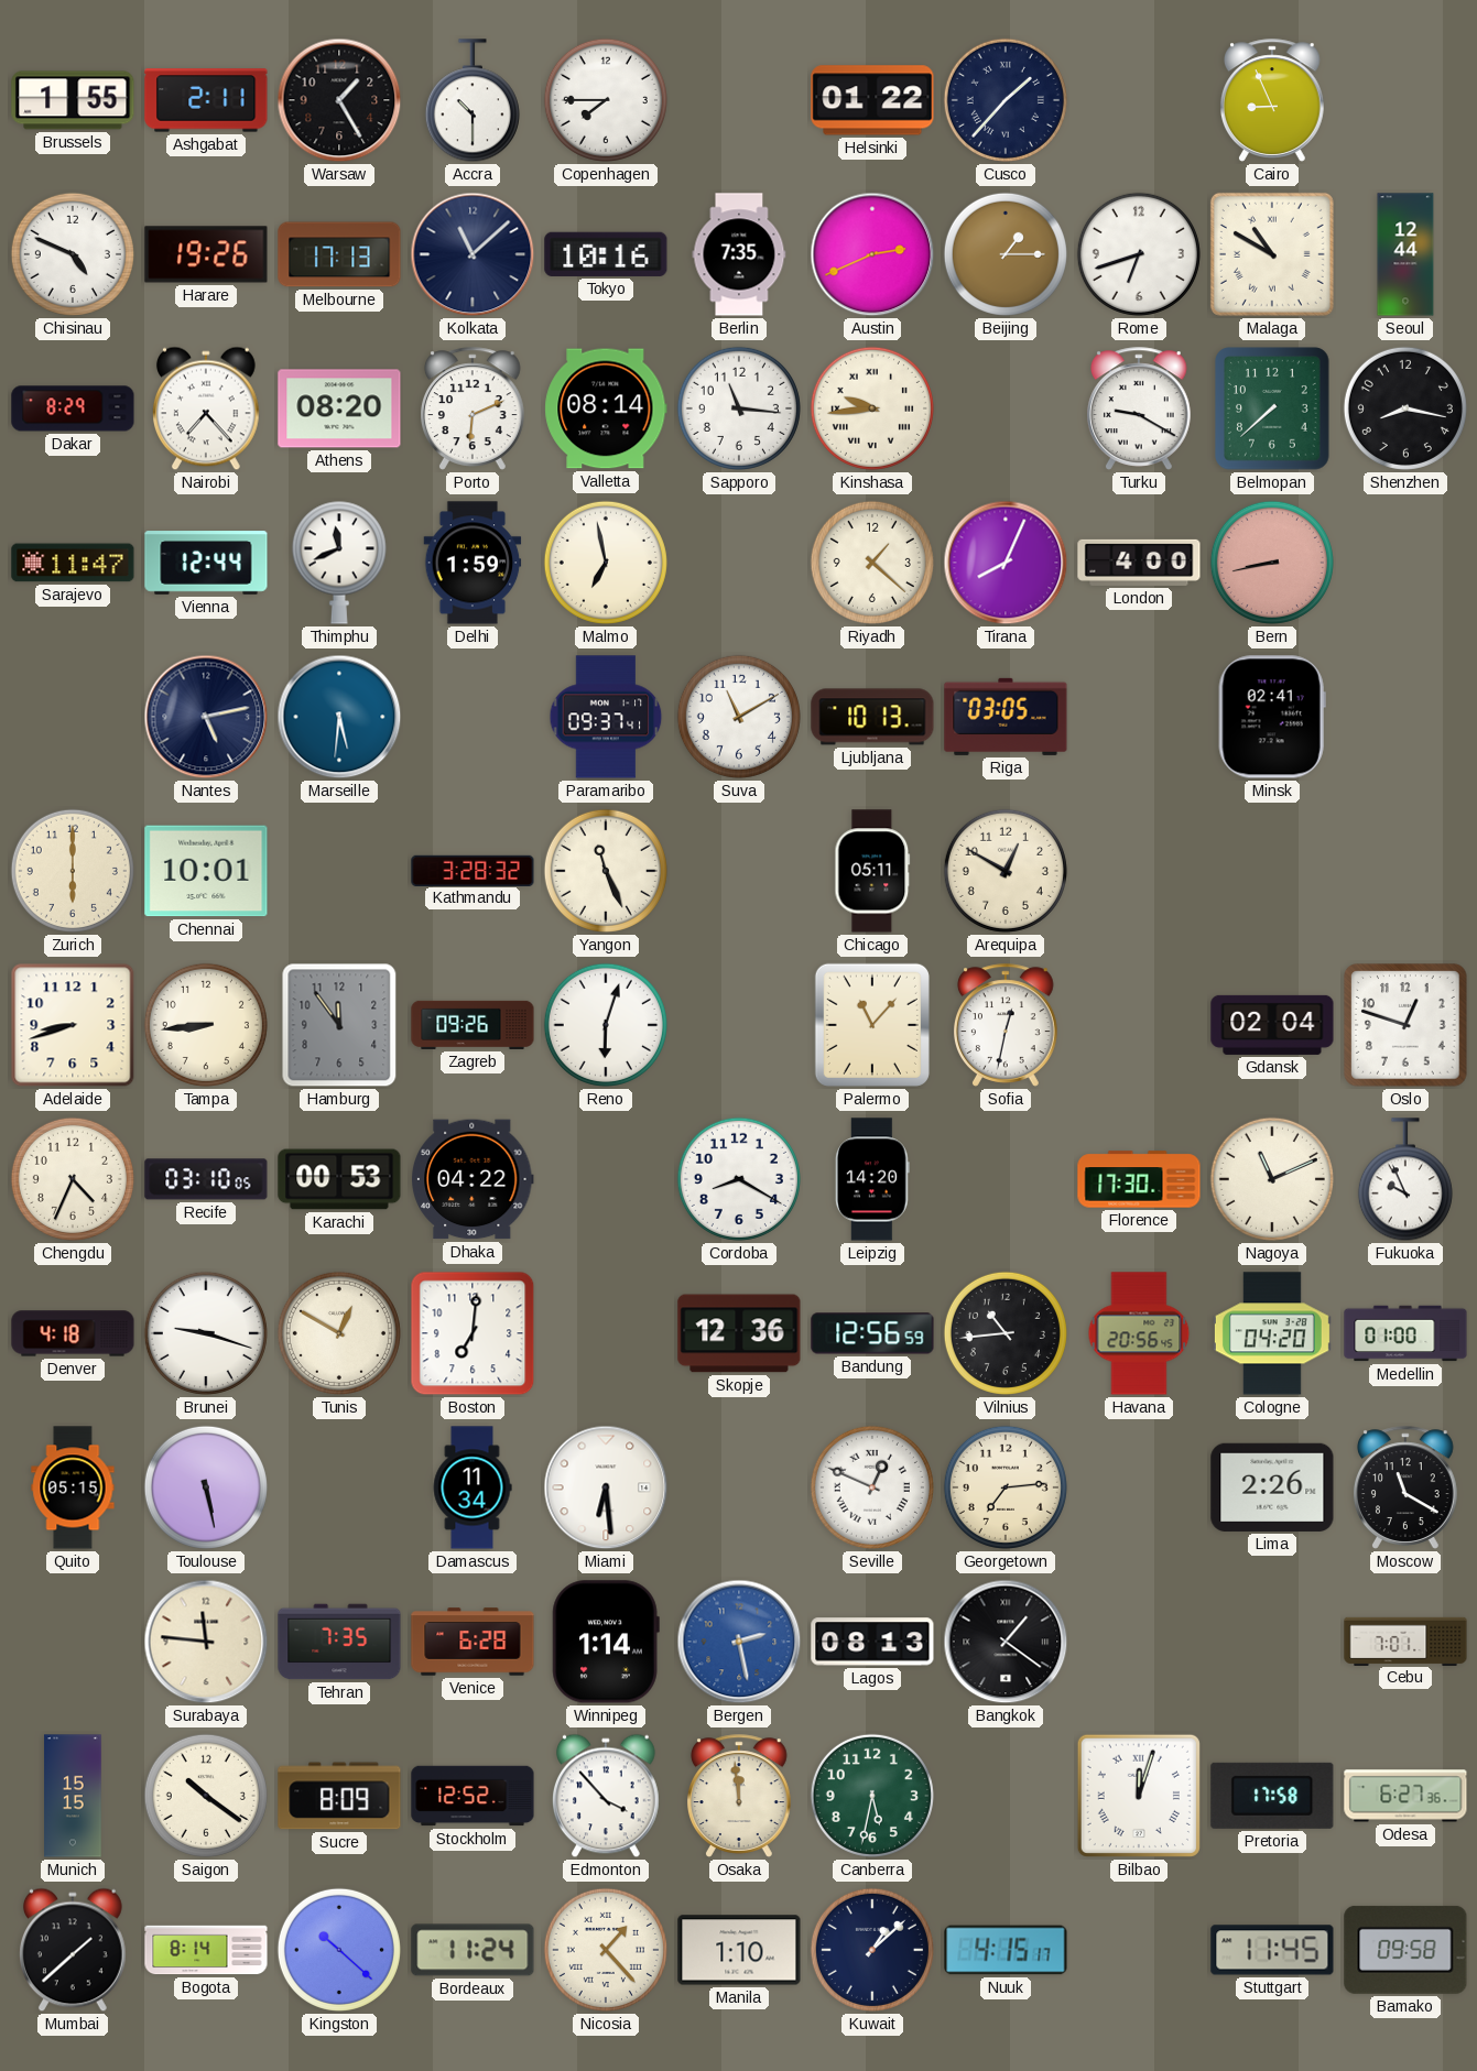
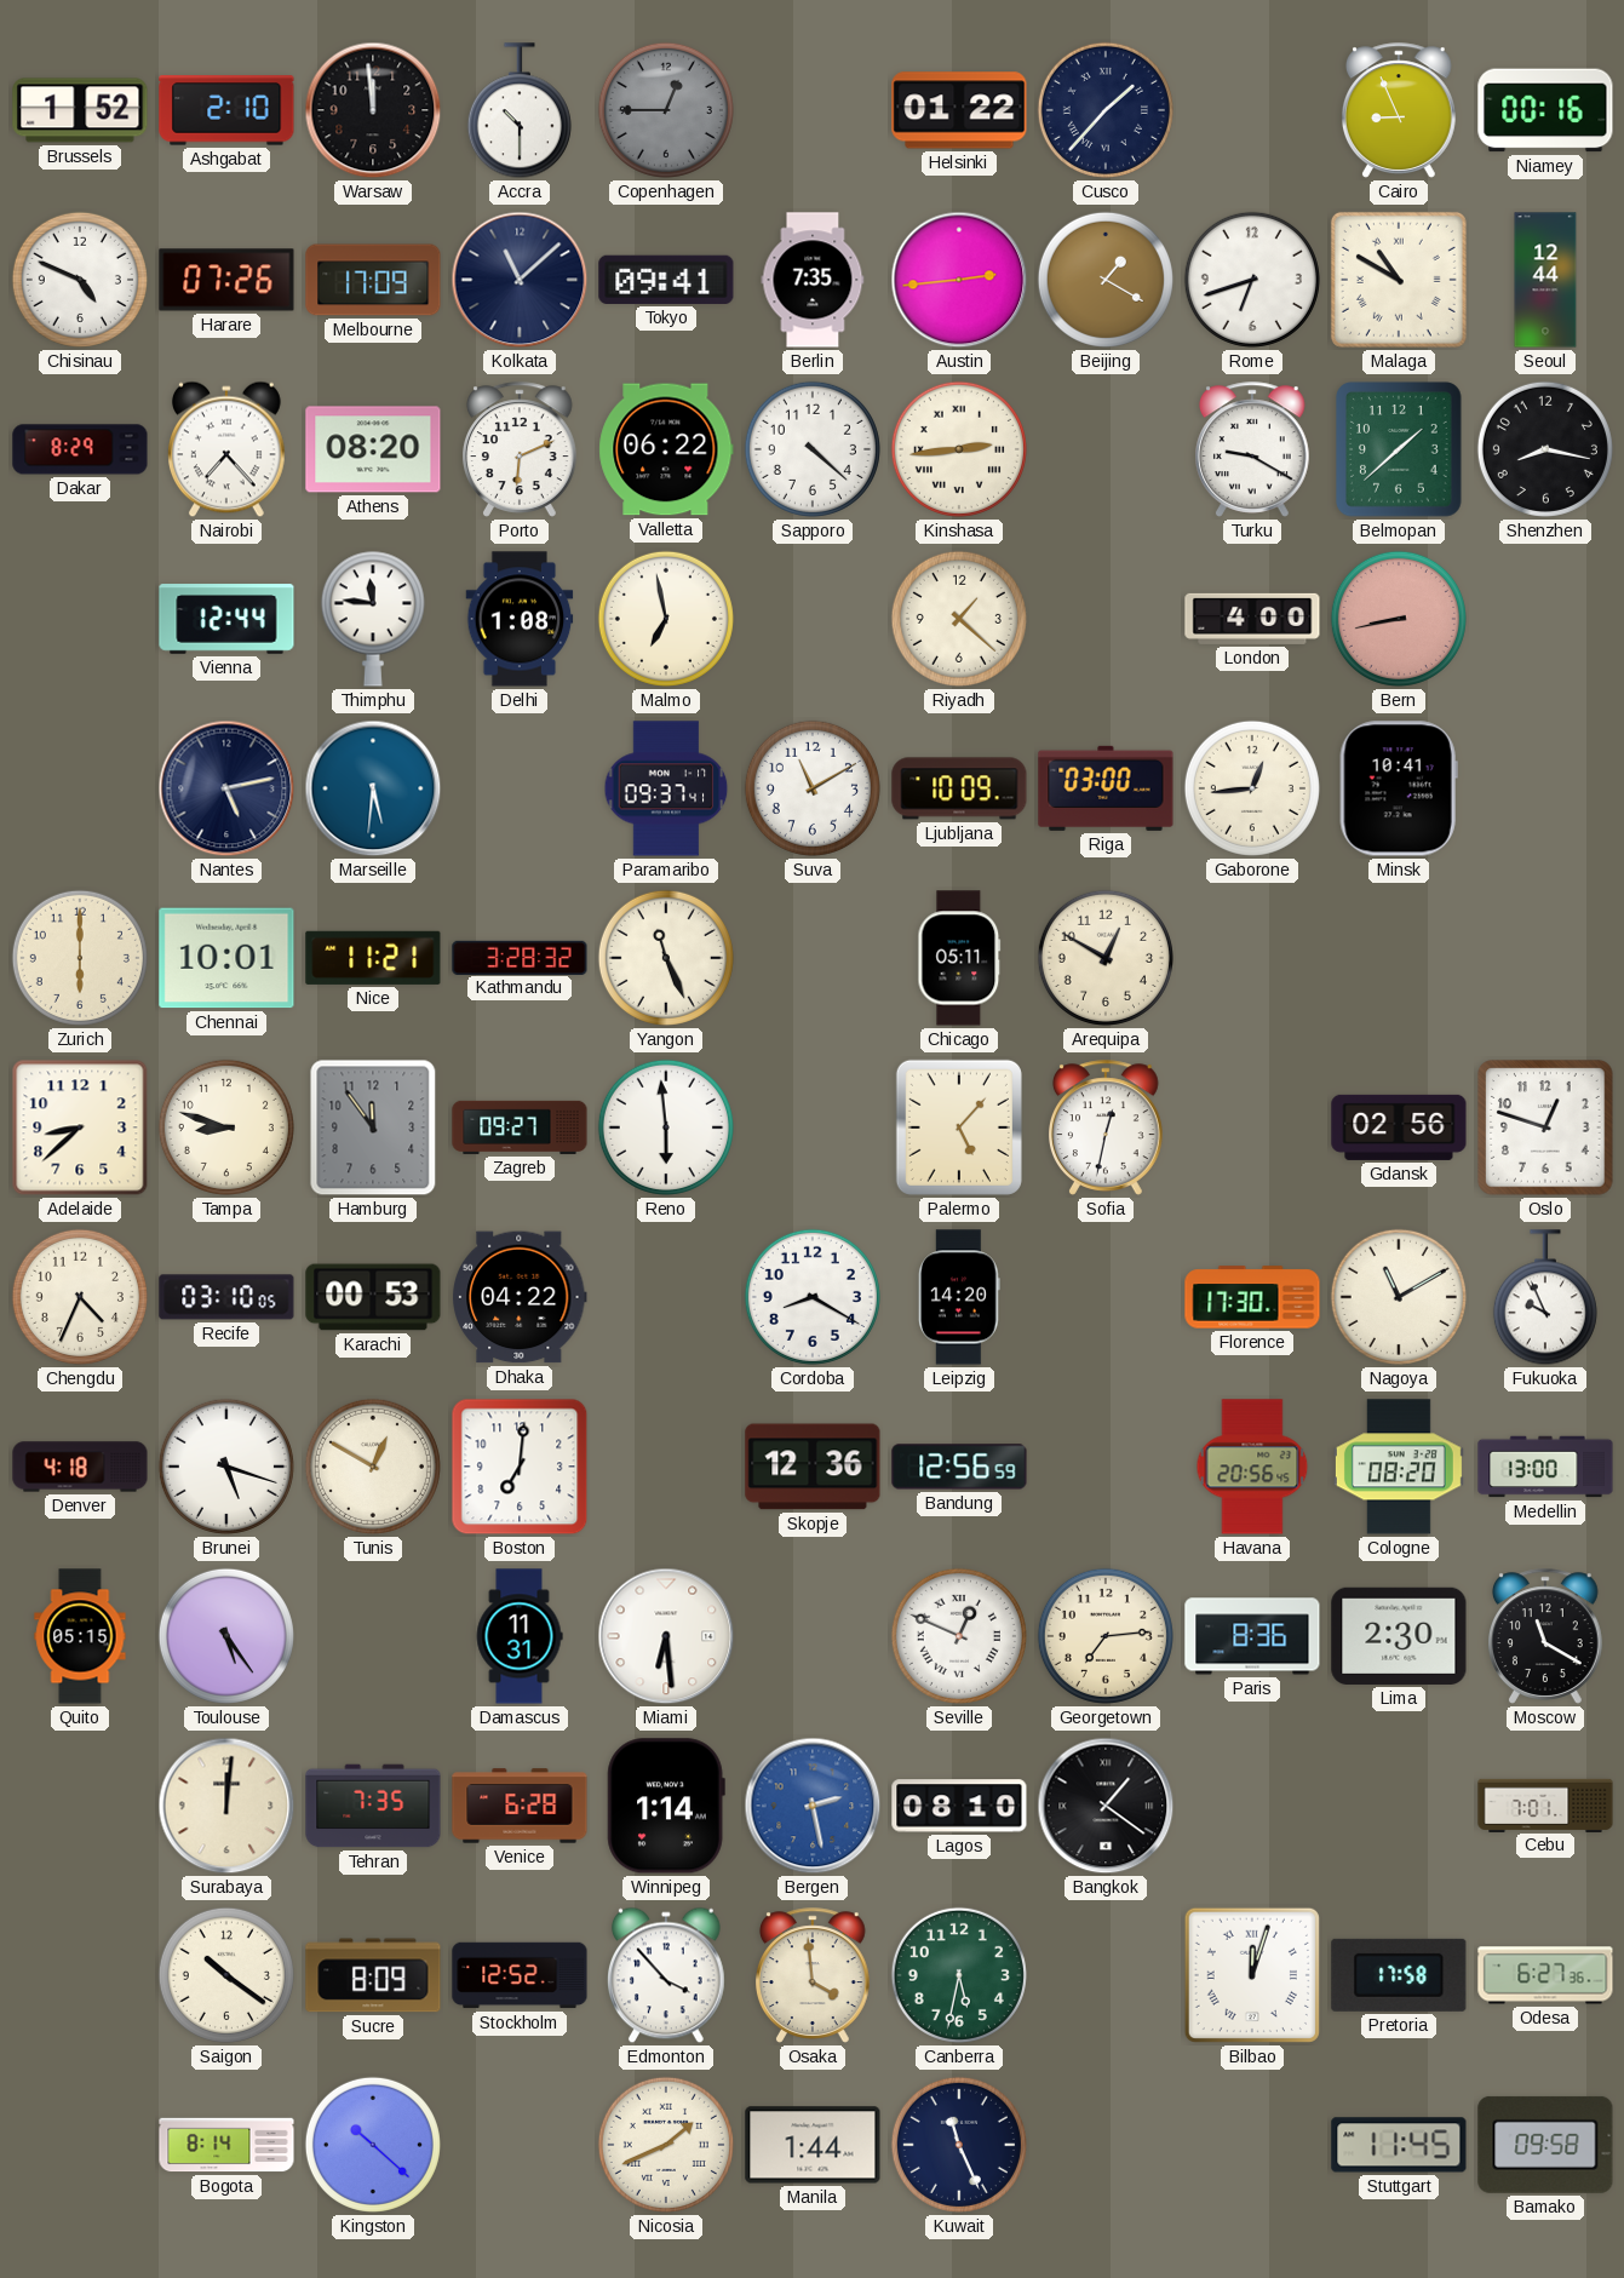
Brussels: 1:55 -> 1:52 (80, 110)
Ashgabat: 2:11 -> 2:10 (226, 110)
Warsaw: 1:25 -> 11:59 (373, 110)
Copenhagen: 7:45 -> 12:45 (666, 110)
Copenhagen dial: white -> grey (666, 110)
Niamey: none -> 00:16 (1545, 110)
Harare: 19:26 -> 07:26 (226, 280)
Melbourne: 17:13 -> 17:09 (373, 280)
Tokyo: 10:16 -> 09:41 (666, 280)
Austin: 2:41 -> 2:44 (959, 280)
Beijing: 1:15 -> 1:20 (1106, 280)
Valletta: 08:14 -> 06:22 (666, 449)
Sapporo: 11:16 -> 4:22 (813, 449)
Kinshasa: 9:44 -> 2:44 (959, 449)
Belmopan: 7:38 -> 1:38 (1399, 449)
Sarajevo: 11:47 -> none (73, 563)
Thimphu: 11:41 -> 11:46 (373, 619)
Delhi: 1:59 -> 1:08 (520, 619)
Tirana: 8:04 -> none (1006, 563)
Ljubljana: 10:13 -> 10:09 (959, 788)
Riga: 03:05 -> 03:00 (1106, 788)
Gaborone: none -> 12:44 (1252, 788)
Minsk: 02:41 -> 10:41 (1399, 788)
Nice: none -> 11:21 (373, 958)
Adelaide: 8:42 -> 8:38 (80, 1127)
Tampa: 8:44 -> 8:48 (226, 1127)
Zagreb: 09:26 -> 09:27 (520, 1127)
Reno: 6:03 -> 5:59 (666, 1127)
Palermo: 11:07 -> 5:07 (959, 1127)
Gdansk: 02:04 -> 02:56 (1399, 1127)
Nagoya: 11:11 -> 11:10 (1399, 1297)
Brunei: 9:18 -> 5:18 (226, 1467)
Vilnius: 10:44 -> none (1006, 1333)
Cologne: 04:20 -> 08:20 (1399, 1467)
Medellin: 01:00 -> 13:00 (1545, 1467)
Toulouse: 5:28 -> 5:24 (226, 1636)
Damascus: 11:34 -> 11:31 (520, 1636)
Paris: none -> 8:36 (1252, 1636)
Lima: 2:26 -> 2:30 (1399, 1636)
Surabaya: 11:46 -> 12:01 (226, 1806)
Lagos: 08:13 -> 08:10 (959, 1806)
Munich: 15:15 -> none (73, 1796)
Osaka: 11:59 -> 3:59 (814, 1975)
Mumbai: 1:38 -> none (74, 1950)
Bordeaux: 11:24 -> none (473, 1950)
Nicosia: 1:23 -> 1:41 (666, 2145)
Manila: 1:10 -> 1:44 (813, 2145)
Kuwait: 1:08 -> 11:26 (959, 2145)
Nuuk: 4:15 -> none (1006, 1950)
